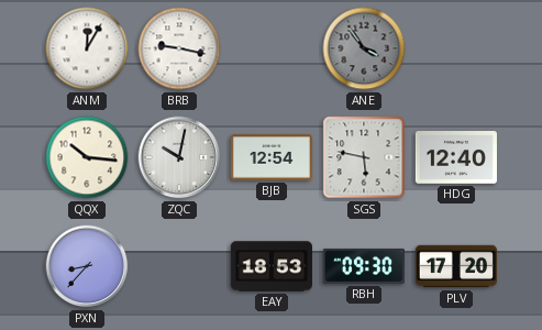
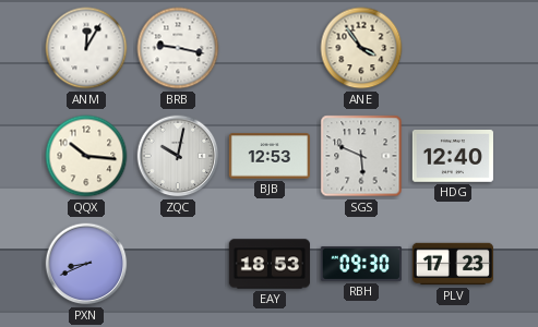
ANE dial: grey -> cream (361, 48)
BJB: 12:54 -> 12:53 (270, 156)
SGS: 5:47 -> 5:49 (361, 156)
PXN: 8:37 -> 8:41 (86, 264)
PLV: 17:20 -> 17:23 (453, 264)
